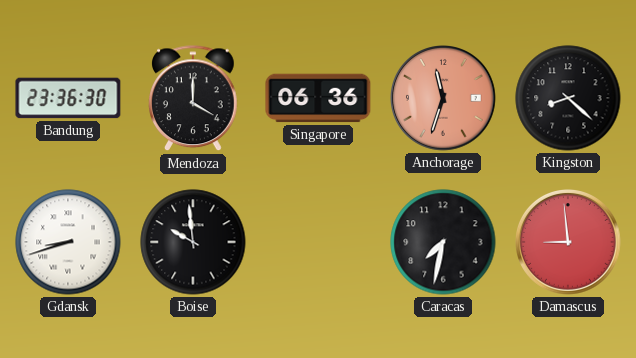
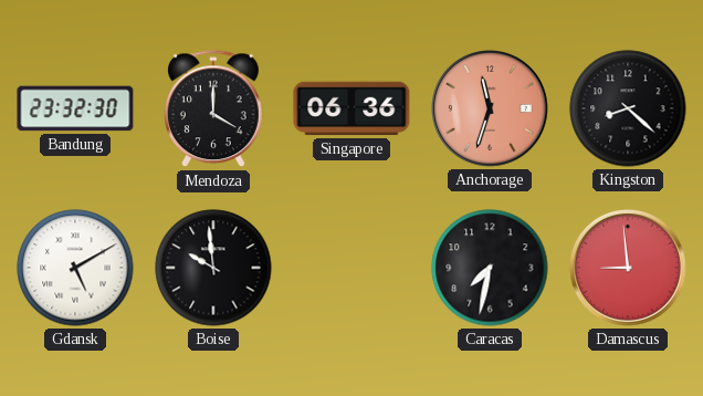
Bandung: 23:36 -> 23:32 (75, 108)
Gdansk: 8:42 -> 5:10 (75, 268)
